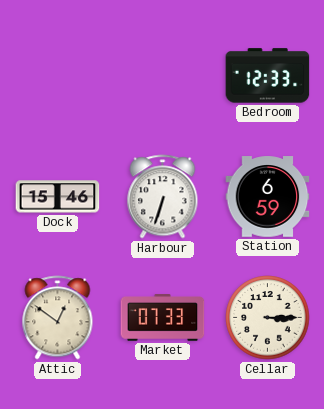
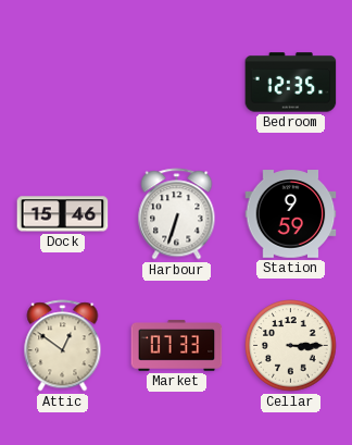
Bedroom: 12:33 -> 12:35 (291, 83)
Station: 6:59 -> 9:59 (291, 214)
